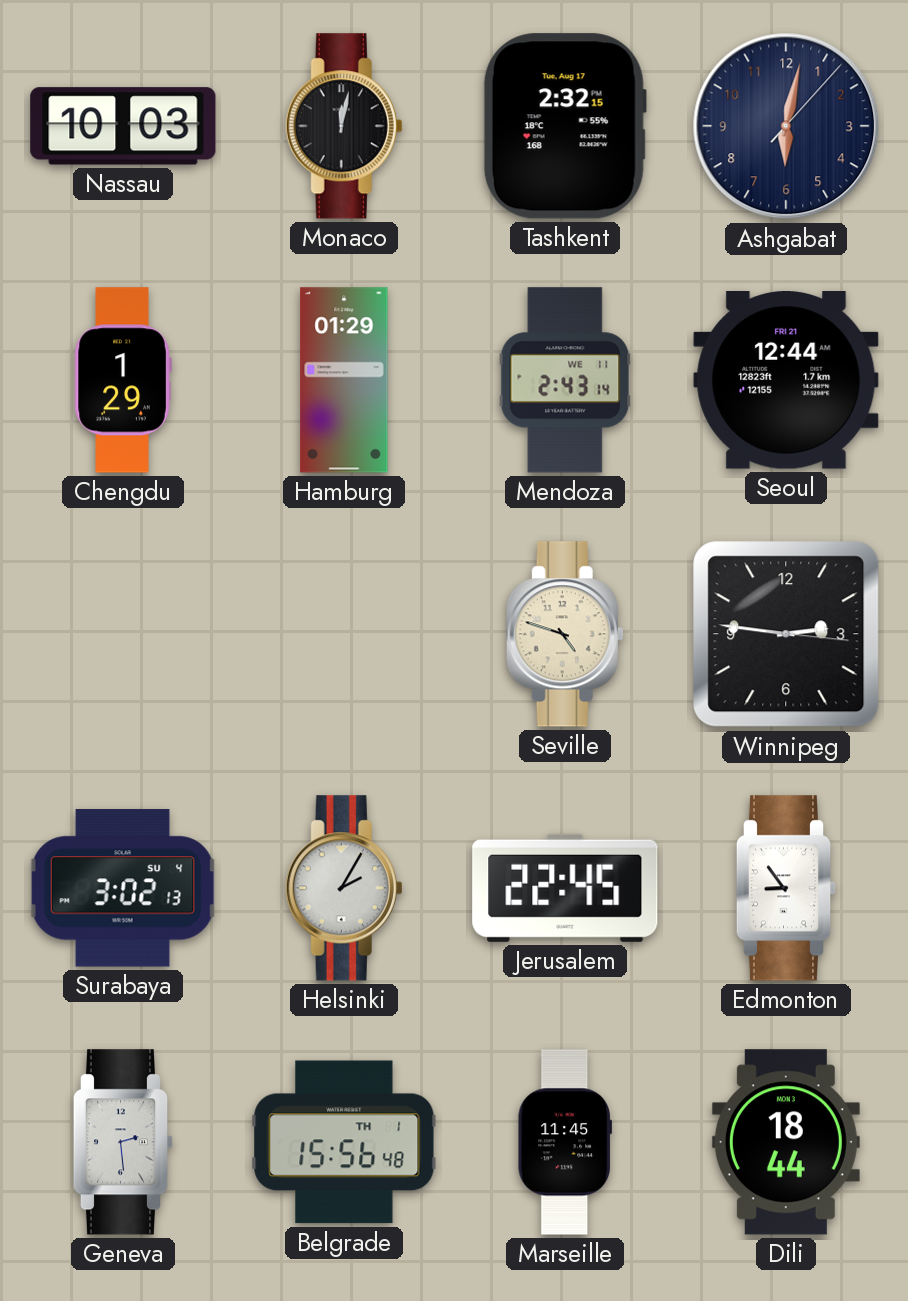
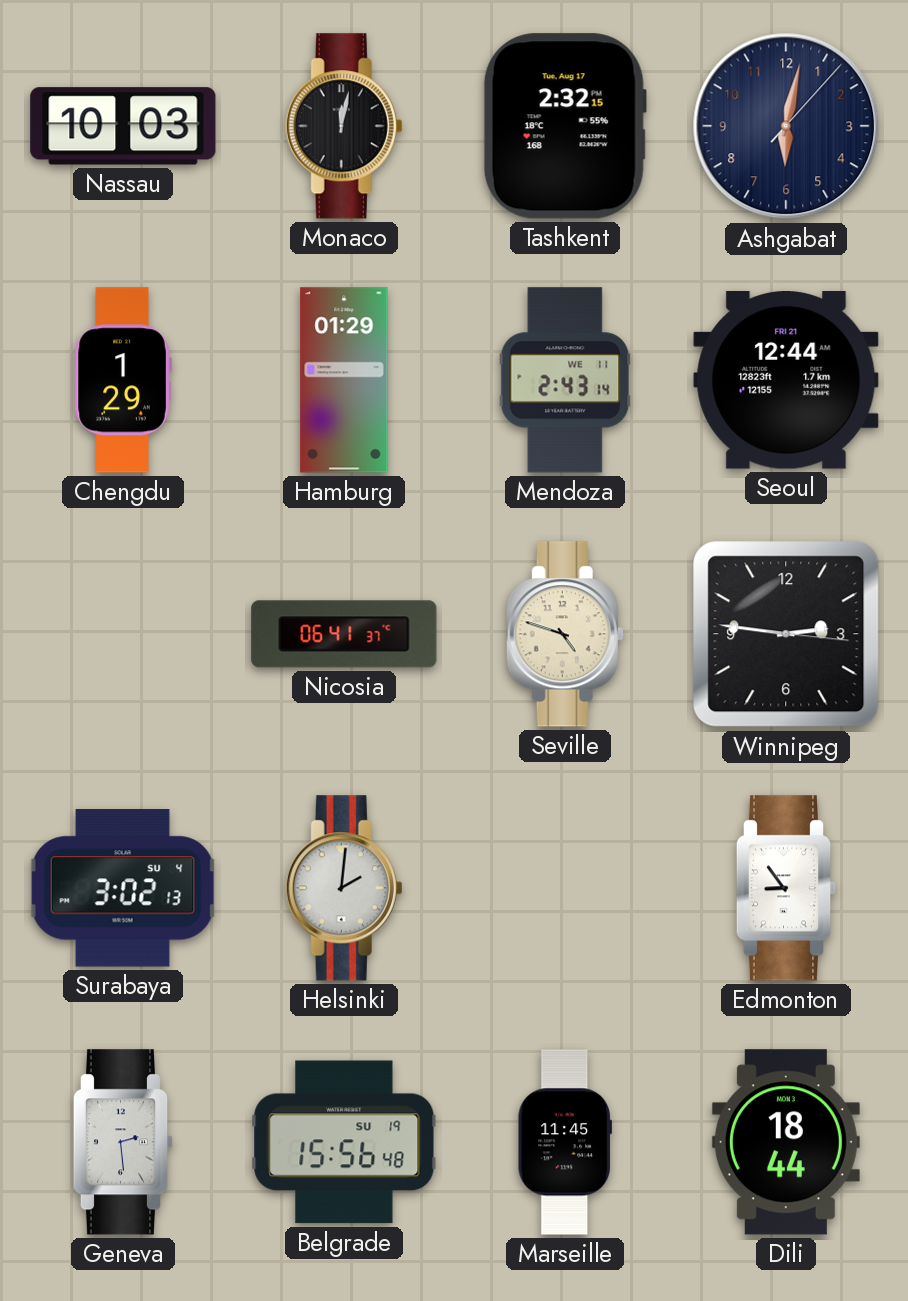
Nicosia: none -> 06:41 (344, 634)
Helsinki: 2:05 -> 2:01 (344, 888)
Jerusalem: 22:45 -> none (565, 888)
Belgrade date: TH 1 -> SU 19 (344, 1142)
